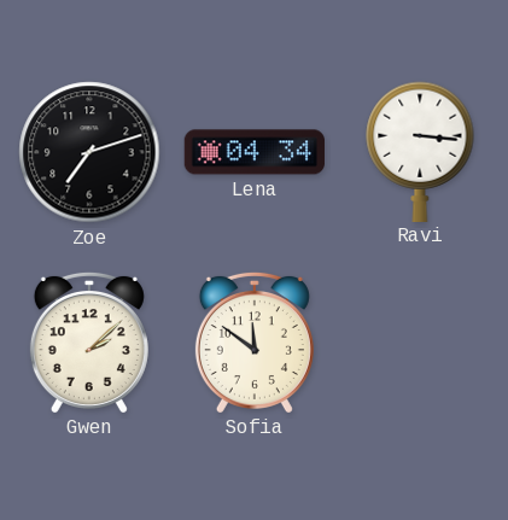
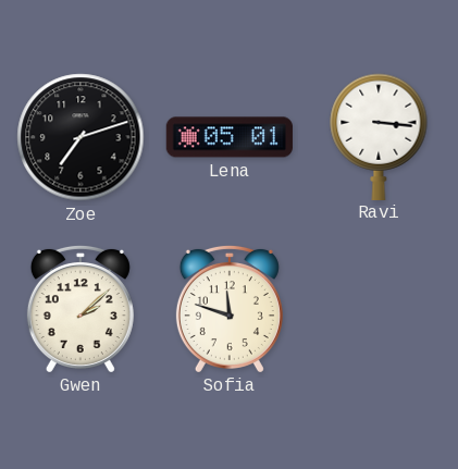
Lena: 04:34 -> 05:01 (230, 137)
Sofia: 11:51 -> 11:48 (230, 308)
